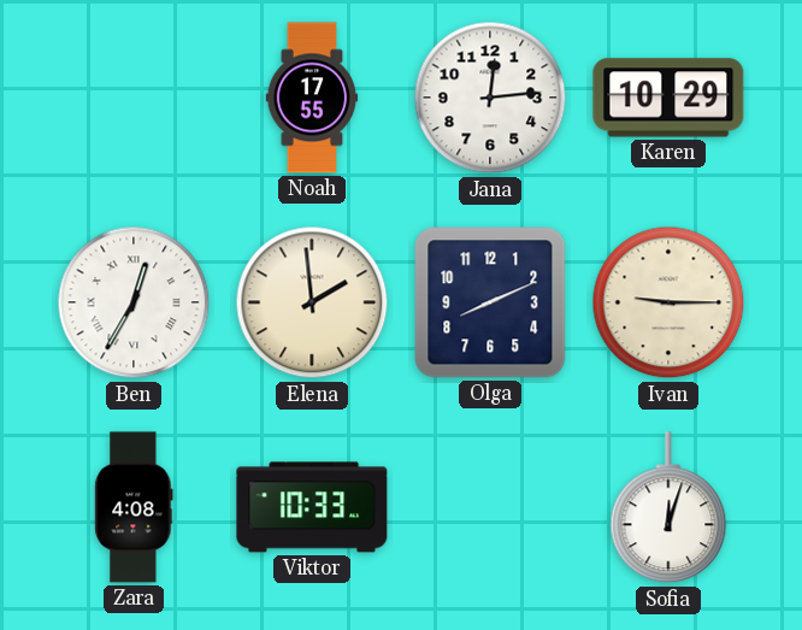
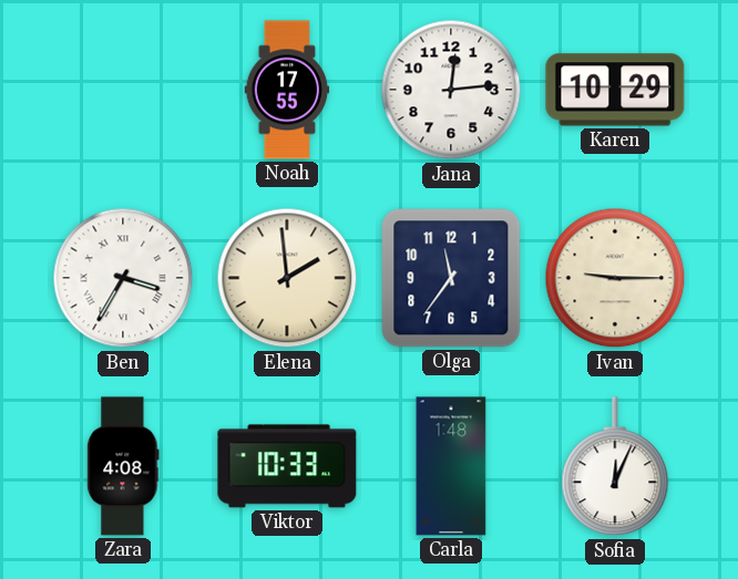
Ben: 12:35 -> 3:35 (123, 278)
Olga: 8:11 -> 11:36 (451, 278)
Carla: none -> 1:48 (451, 466)
Sofia: 12:03 -> 12:04 (615, 467)
